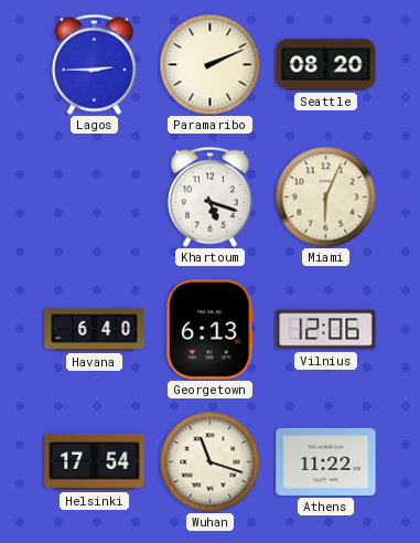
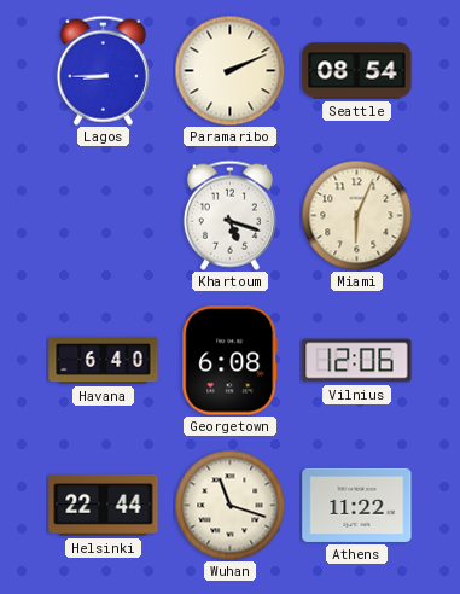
Lagos: 2:45 -> 8:45 (103, 70)
Seattle: 08:20 -> 08:54 (357, 71)
Georgetown: 6:13 -> 6:08 (231, 361)
Helsinki: 17:54 -> 22:44 (104, 505)
